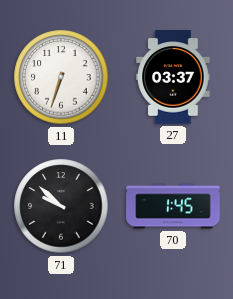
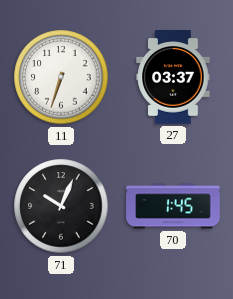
71: 9:52 -> 10:04 (61, 206)
